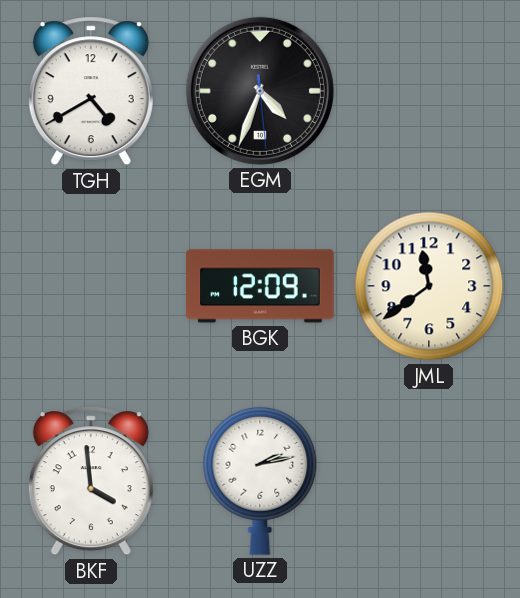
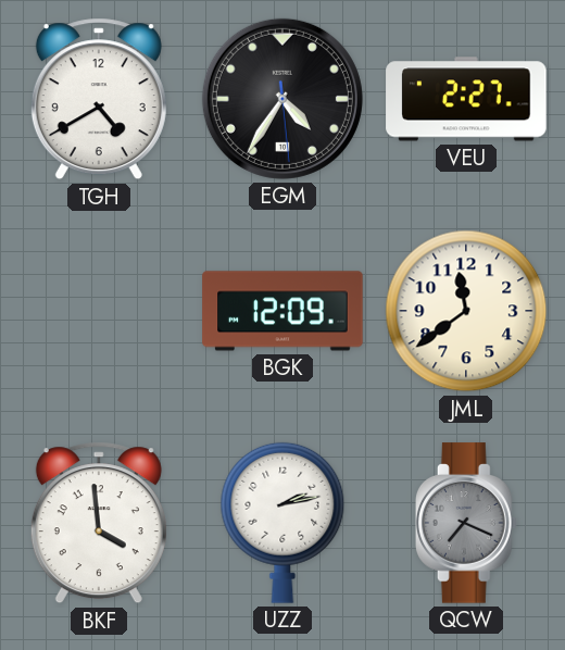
EGM: 4:33 -> 4:35 (282, 99)
VEU: none -> 2:27 (466, 99)
QCW: none -> 7:19 (466, 523)
